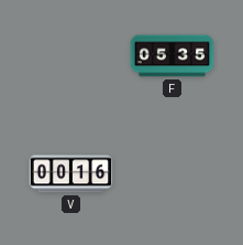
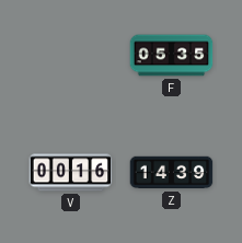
Z: none -> 14:39 (172, 173)
